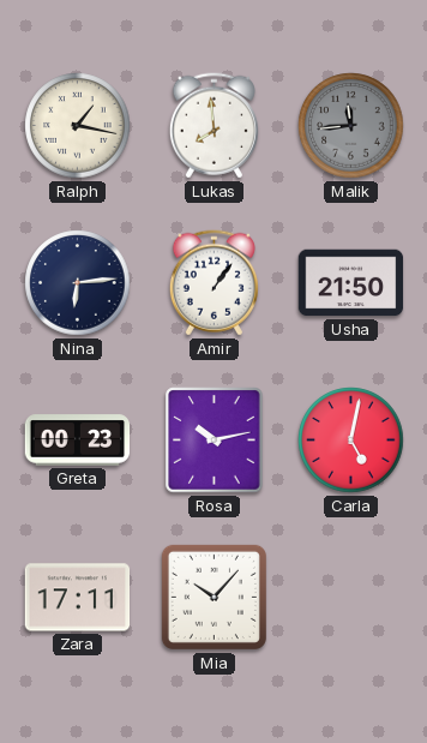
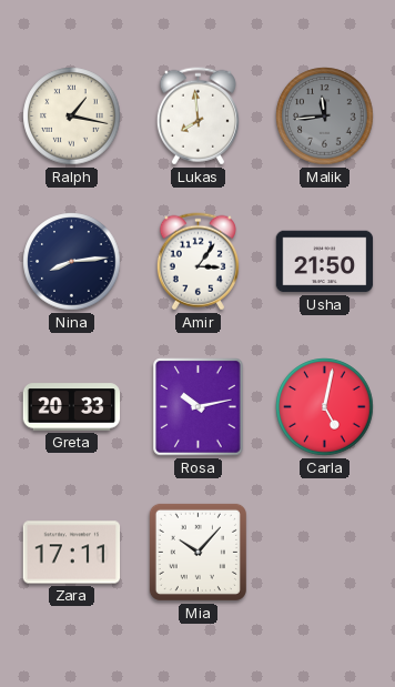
Nina: 6:14 -> 8:14 (72, 262)
Amir: 1:06 -> 3:06 (197, 262)
Greta: 00:23 -> 20:33 (72, 407)
